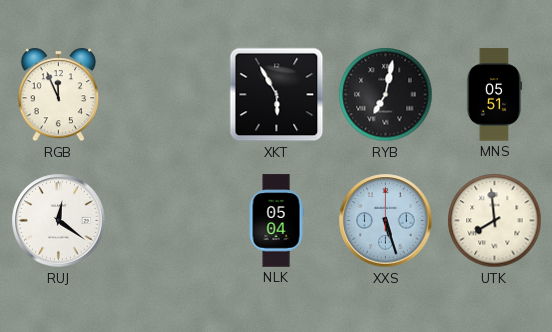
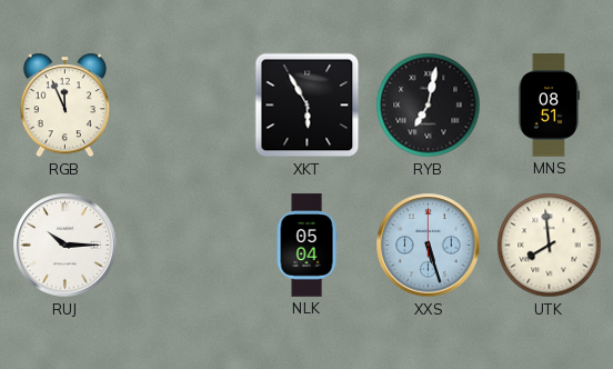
MNS: 05:51 -> 08:51 (549, 106)
RUJ: 12:21 -> 10:15 (66, 246)
